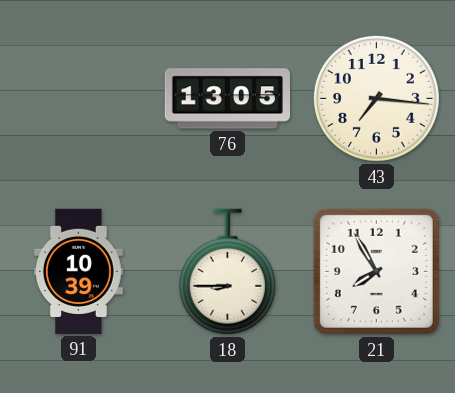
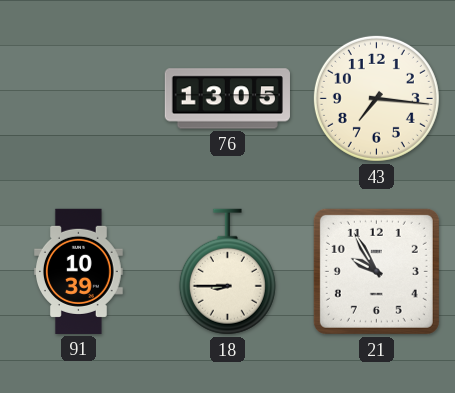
21: 7:55 -> 9:55 (376, 271)
